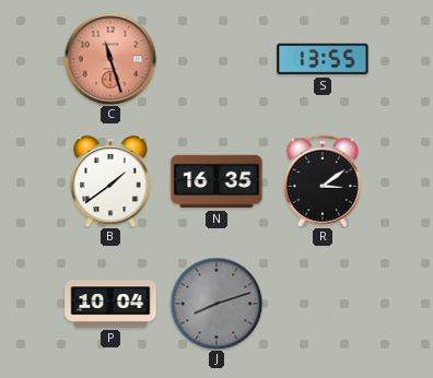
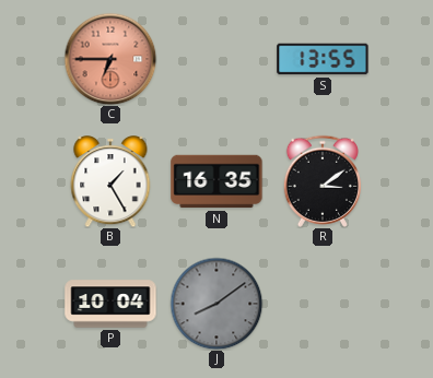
C: 11:27 -> 6:45 (110, 59)
B: 1:39 -> 1:25 (110, 182)
J: 8:12 -> 8:09 (216, 304)
